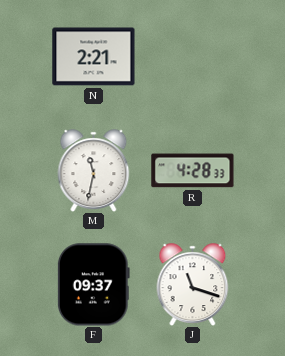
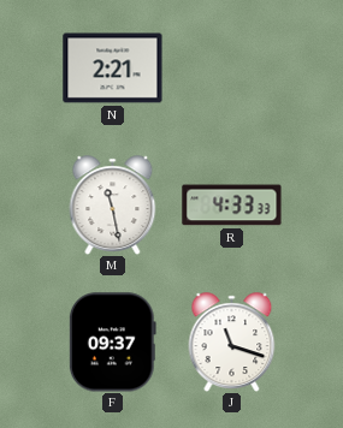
M: 11:32 -> 11:28 (113, 204)
R: 4:28 -> 4:33 (232, 206)
